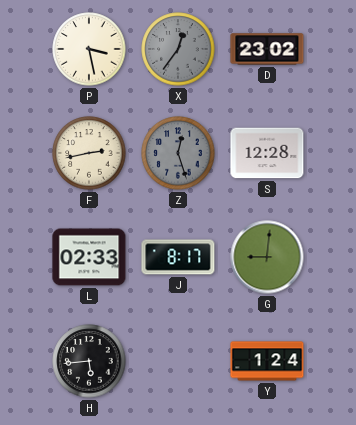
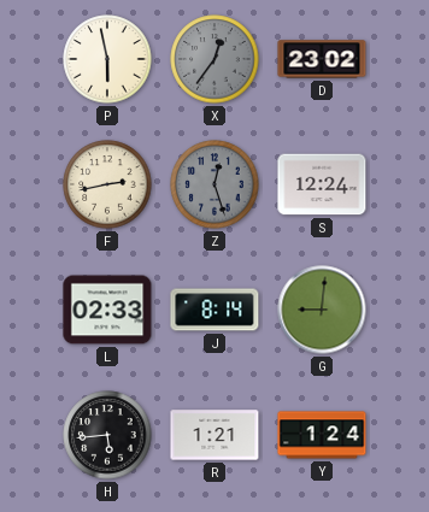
P: 3:28 -> 5:58 (107, 59)
S: 12:28 -> 12:24 (322, 184)
J: 8:17 -> 8:14 (214, 310)
R: none -> 1:21 (214, 435)
